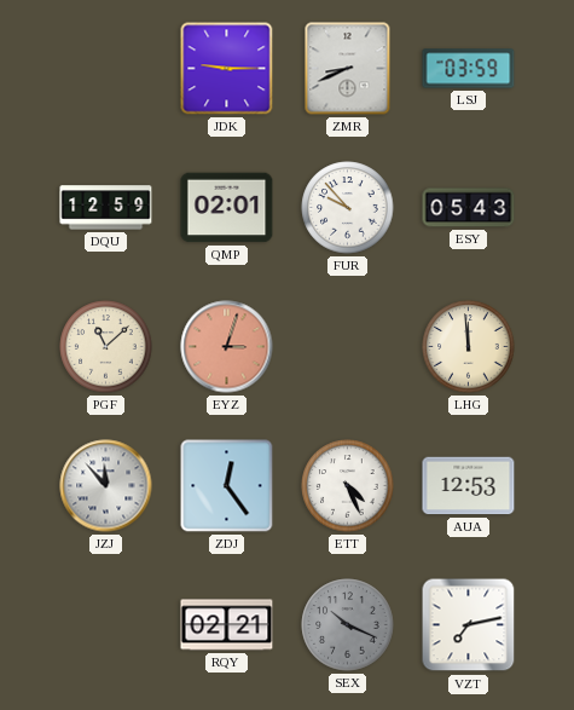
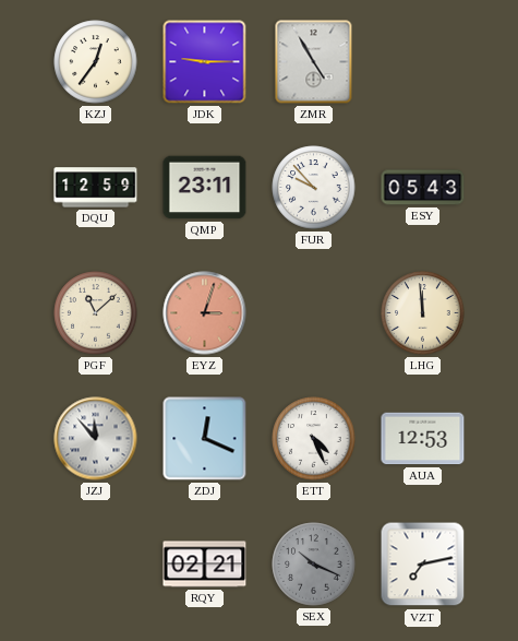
KZJ: none -> 12:36 (96, 62)
ZMR: 8:41 -> 4:55 (314, 62)
LSJ: 03:59 -> none (469, 69)
QMP: 02:01 -> 23:11 (205, 188)
ZDJ: 12:24 -> 12:19 (205, 439)
